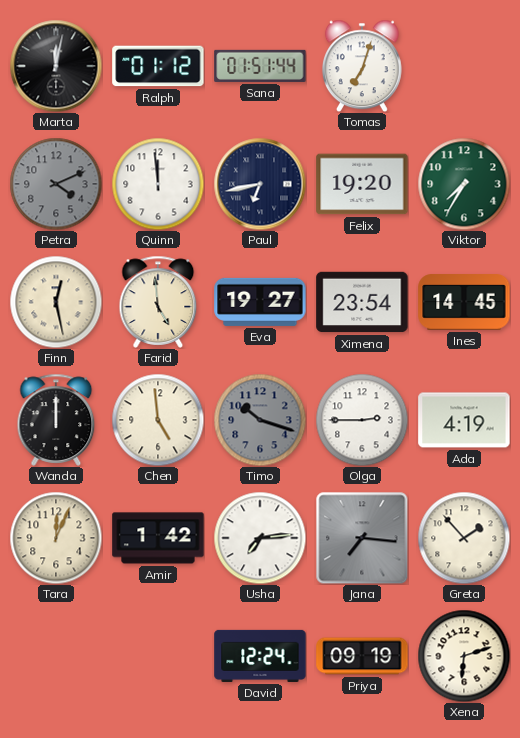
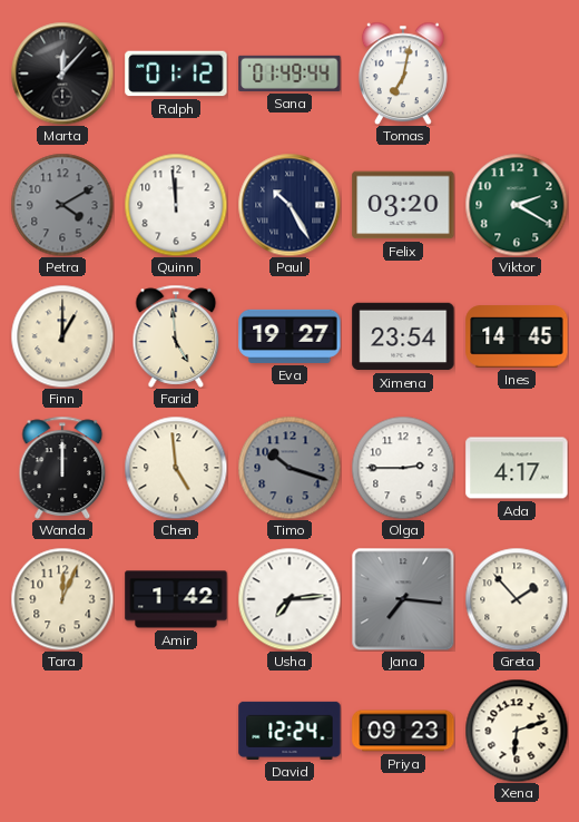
Marta: 12:02 -> 12:07 (62, 74)
Sana: 01:51 -> 01:49 (289, 74)
Tomas: 7:03 -> 7:02 (403, 74)
Petra: 4:11 -> 4:10 (62, 205)
Paul: 6:43 -> 10:25 (289, 205)
Felix: 19:20 -> 03:20 (403, 205)
Viktor: 7:35 -> 2:20 (517, 205)
Finn: 12:28 -> 1:00 (62, 336)
Ada: 4:19 -> 4:17 (517, 468)
Priya: 09:19 -> 09:23 (403, 731)
